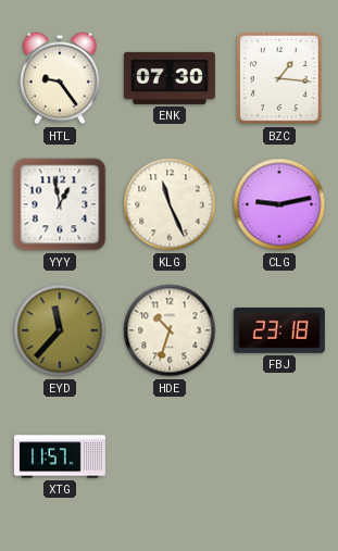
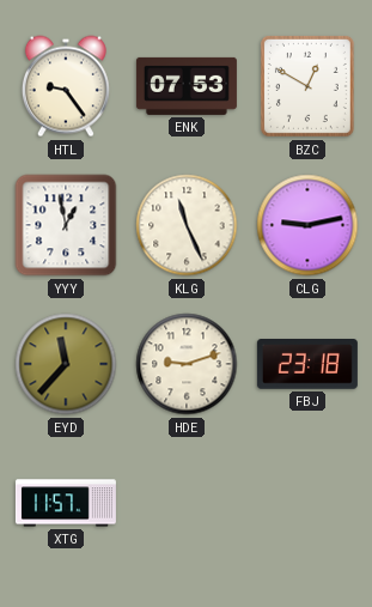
ENK: 07:30 -> 07:53 (187, 86)
BZC: 1:16 -> 12:50 (307, 86)
HDE: 10:33 -> 9:12 (187, 364)
